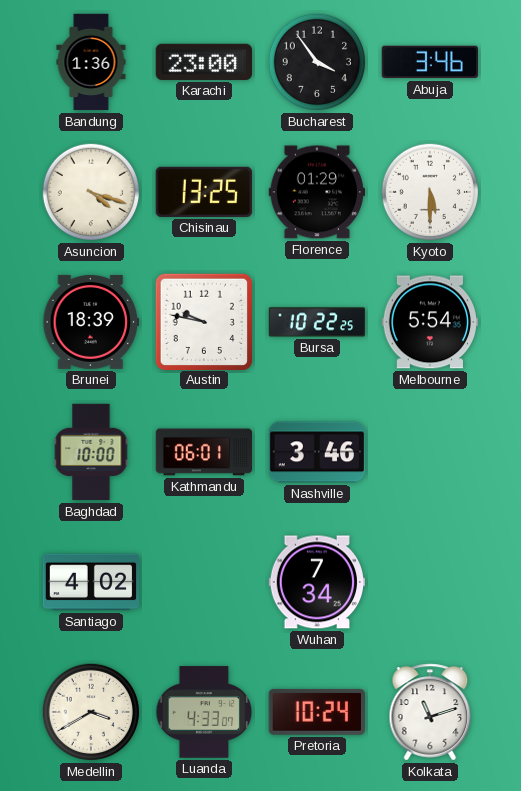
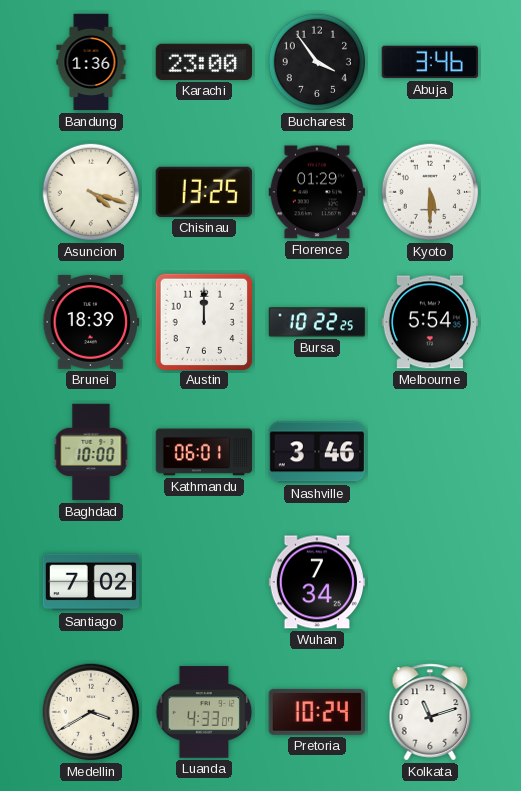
Austin: 9:47 -> 12:00 (203, 321)
Santiago: 4:02 -> 7:02 (91, 582)
